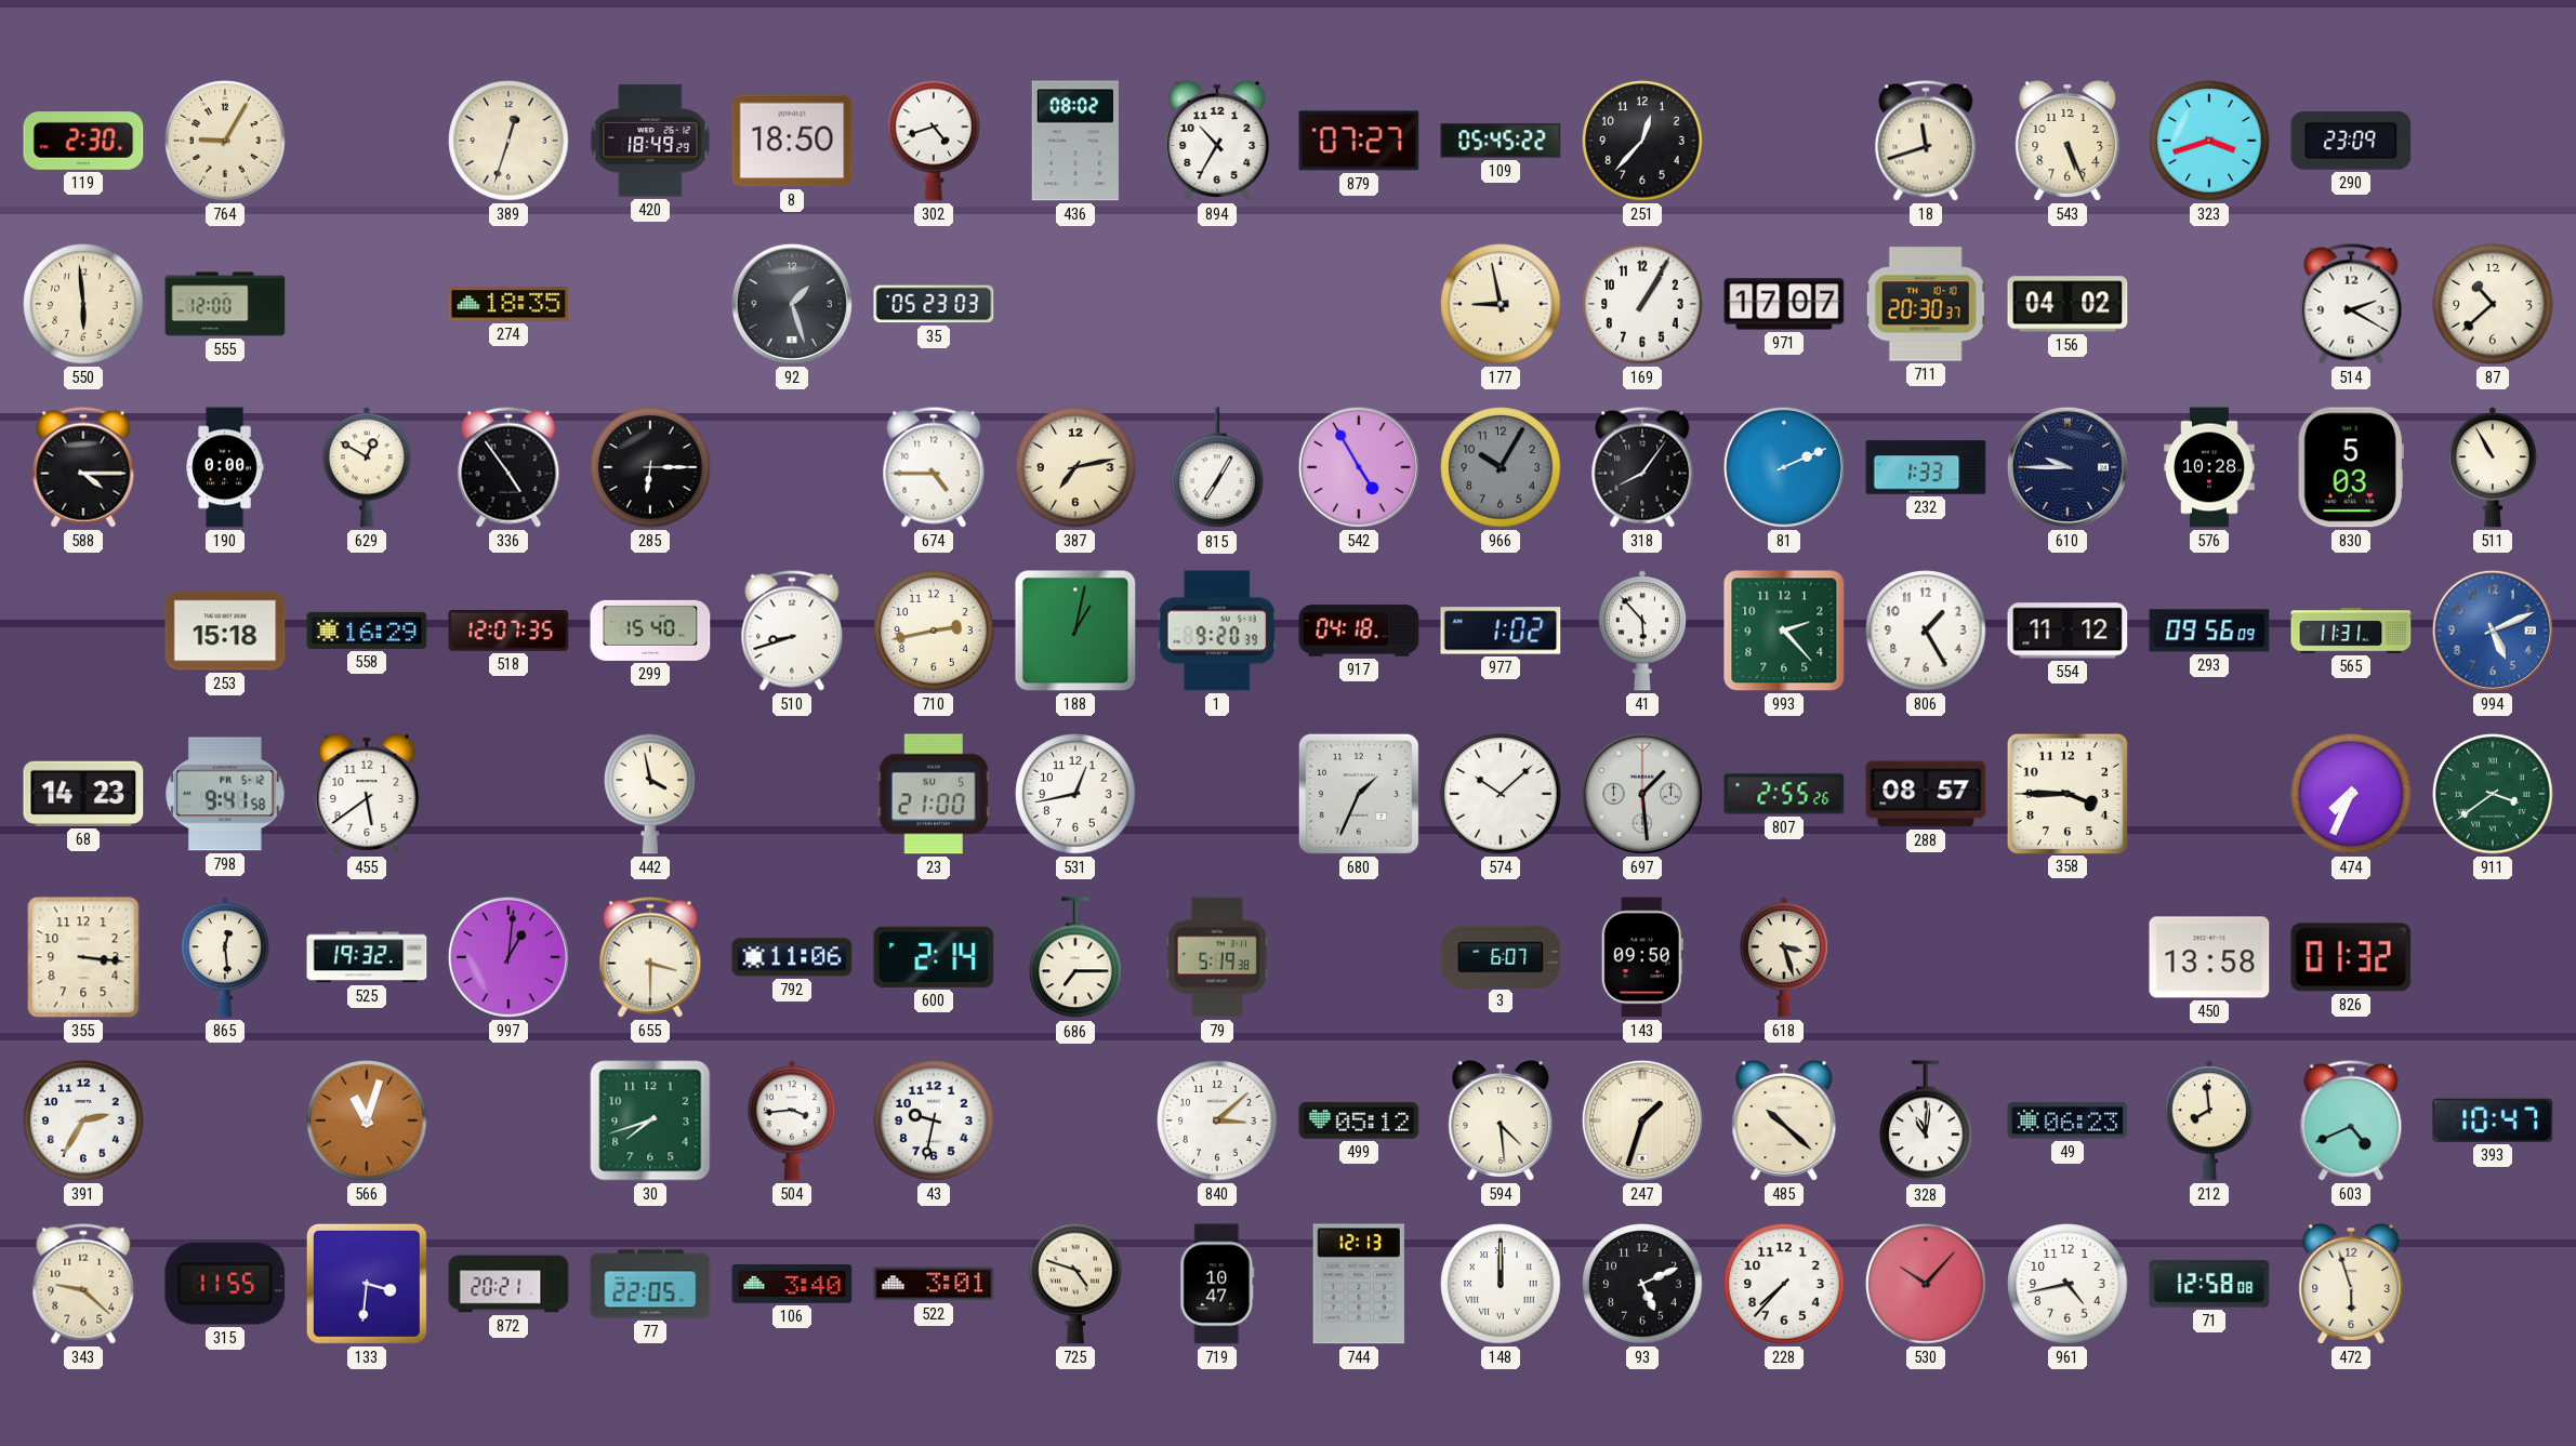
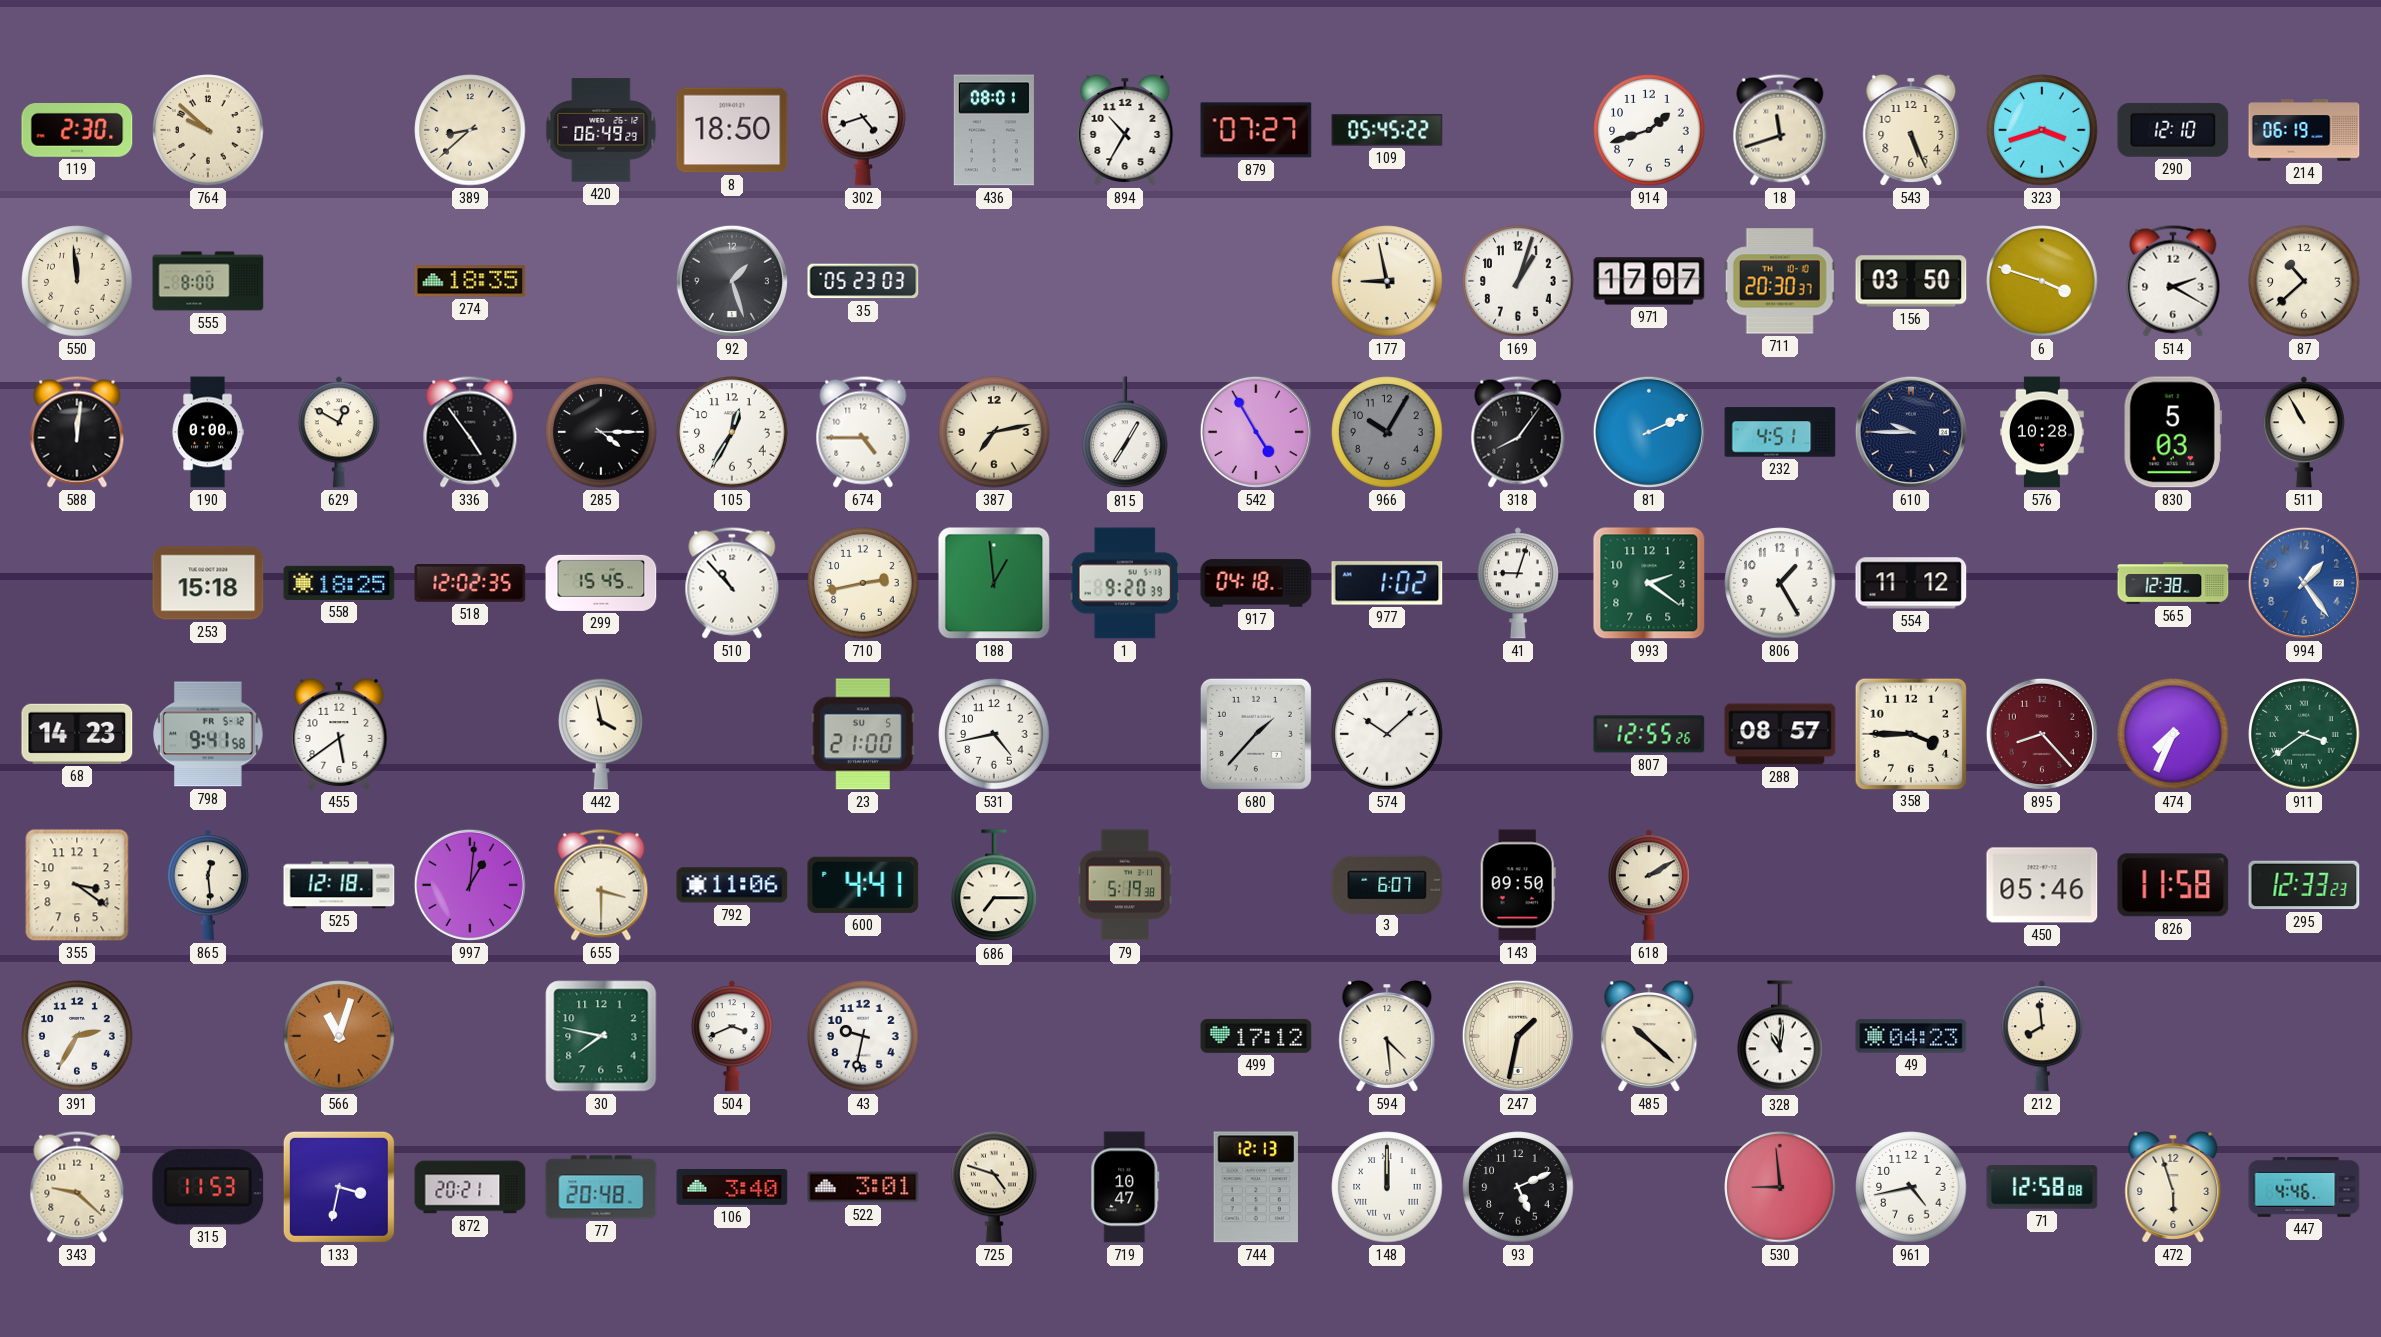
764: 9:05 -> 9:52 (208, 130)
389: 12:33 -> 8:38 (470, 130)
420: 18:49 -> 06:49 (601, 130)
436: 08:02 -> 08:01 (994, 130)
251: 12:37 -> none (1642, 141)
914: none -> 1:42 (1649, 130)
290: 23:09 -> 12:10 (2173, 130)
214: none -> 06:19 (2304, 130)
550: 5:59 -> 11:59 (77, 281)
555: 12:00 -> 8:00 (208, 281)
169: 1:05 -> 1:03 (1518, 281)
156: 04:02 -> 03:50 (1911, 281)
6: none -> 3:48 (2042, 281)
588: 4:15 -> 12:01 (77, 432)
285: 6:15 -> 4:15 (601, 432)
105: none -> 12:35 (732, 432)
232: 1:33 -> 4:51 (1780, 432)
558: 16:29 -> 18:25 (339, 583)
518: 12:07 -> 12:02 (470, 584)
299: 15:40 -> 15:45 (601, 583)
510: 8:42 -> 10:53 (732, 583)
188: 1:02 -> 12:59 (994, 583)
41: 5:53 -> 9:03 (1518, 583)
993: 2:23 -> 2:21 (1649, 583)
293: 09:56 -> none (2209, 631)
565: 11:31 -> 12:38 (2173, 583)
994: 5:11 -> 1:24 (2304, 583)
531: 12:43 -> 4:43 (994, 734)
680: 1:34 -> 1:37 (1256, 734)
697: 1:29 -> none (1642, 794)
807: 2:55 -> 12:55 (1649, 734)
895: none -> 8:23 (2042, 734)
355: 3:16 -> 3:21 (77, 885)
525: 19:32 -> 12:18 (339, 885)
600: 2:14 -> 4:41 (863, 885)
618: 3:27 -> 2:10 (1649, 885)
450: 13:58 -> 05:46 (2042, 885)
826: 01:32 -> 11:58 (2173, 885)
295: none -> 12:33 (2304, 885)
30: 7:42 -> 7:47 (601, 1036)
504: 3:44 -> 3:41 (732, 1036)
840: 3:08 -> none (1217, 1120)
499: 05:12 -> 17:12 (1256, 1036)
247: 1:33 -> 1:32 (1518, 1036)
49: 06:23 -> 04:23 (1911, 1036)
603: 4:41 -> none (2351, 1120)
393: 10:47 -> none (2493, 1120)
315: 11:55 -> 11:53 (208, 1187)
133: 3:31 -> 3:32 (339, 1187)
77: 22:05 -> 20:48 (601, 1187)
228: 7:37 -> none (1784, 1284)
530: 10:07 -> 8:59 (1780, 1187)
447: none -> 4:46 (2304, 1188)
